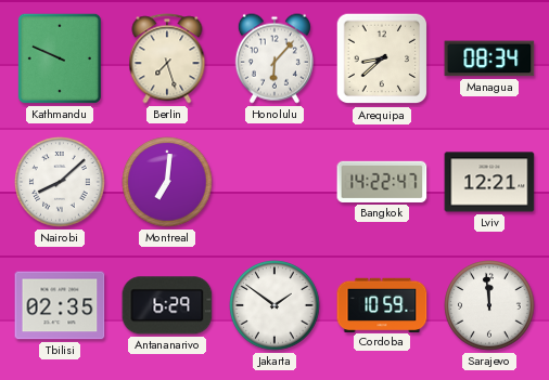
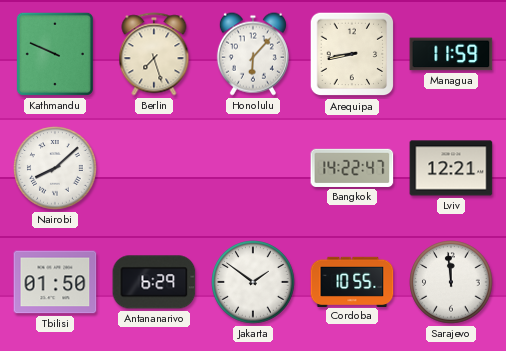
Arequipa: 8:38 -> 8:43 (352, 54)
Managua: 08:34 -> 11:59 (451, 54)
Montreal: 7:01 -> none (167, 182)
Tbilisi: 02:35 -> 01:50 (55, 282)
Cordoba: 10:59 -> 10:55 (352, 281)
